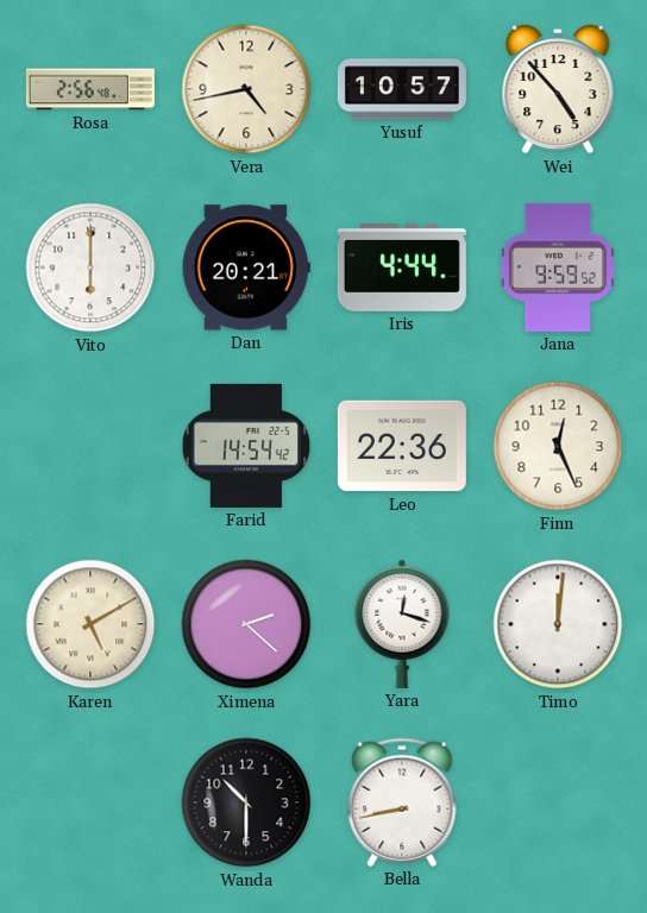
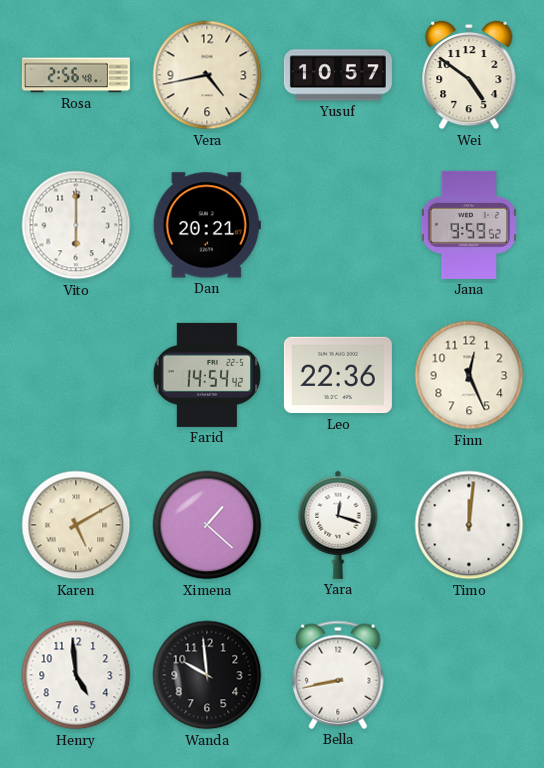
Wei: 4:53 -> 4:51 (469, 75)
Iris: 4:44 -> none (402, 269)
Ximena: 2:22 -> 1:22 (207, 525)
Henry: none -> 4:59 (76, 675)
Wanda: 10:30 -> 9:59 (207, 675)
